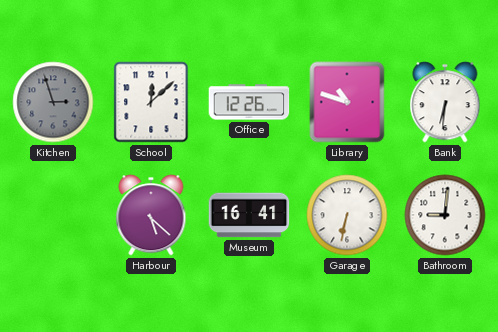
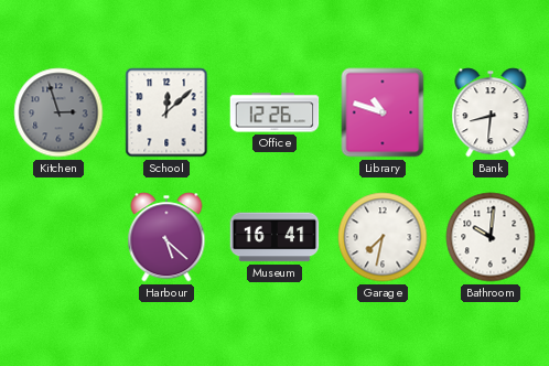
Bank: 6:31 -> 8:31 (491, 112)
Garage: 6:32 -> 7:32 (383, 237)
Bathroom: 9:01 -> 10:01 (491, 237)
